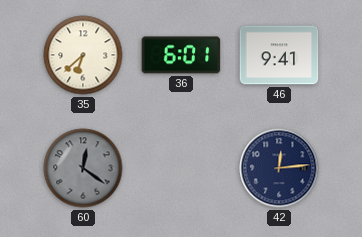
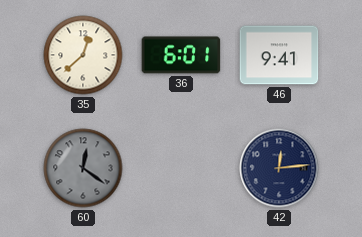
35: 6:38 -> 12:38 (83, 55)
